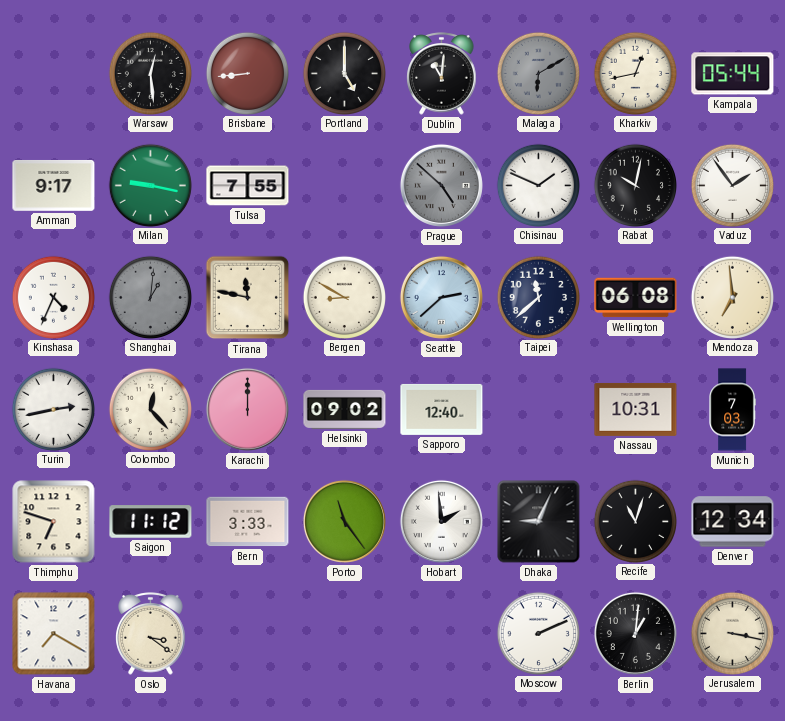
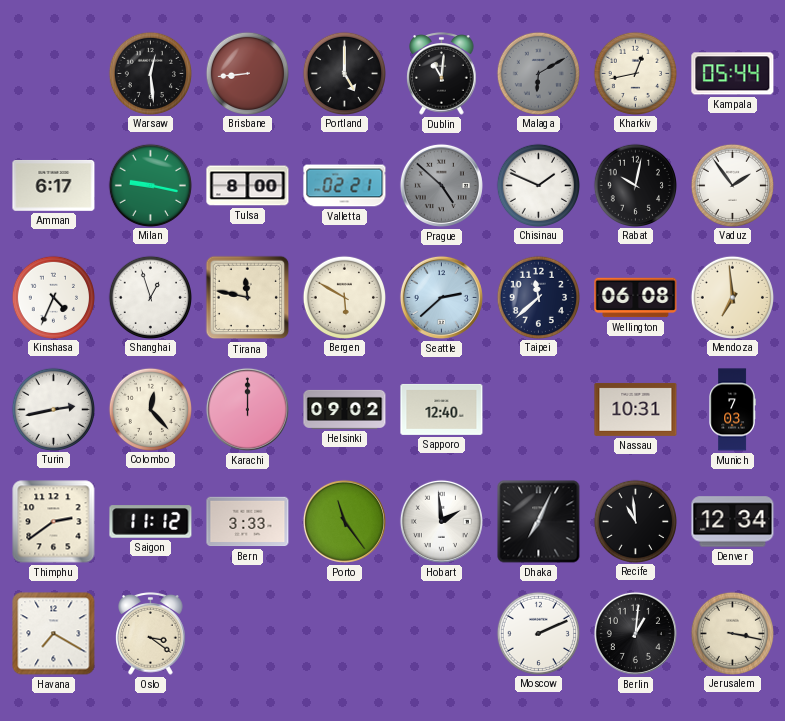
Amman: 9:17 -> 6:17 (54, 185)
Tulsa: 7:55 -> 8:00 (248, 186)
Valletta: none -> 02:21 (345, 186)
Shanghai: 1:01 -> 12:57 (150, 297)
Shanghai dial: grey -> white (150, 297)
Bergen: 8:50 -> 5:50 (344, 297)
Thimphu: 6:48 -> 2:39 (54, 522)
Dhaka: 9:04 -> 7:04 (539, 522)
Recife: 11:03 -> 10:59 (635, 521)
